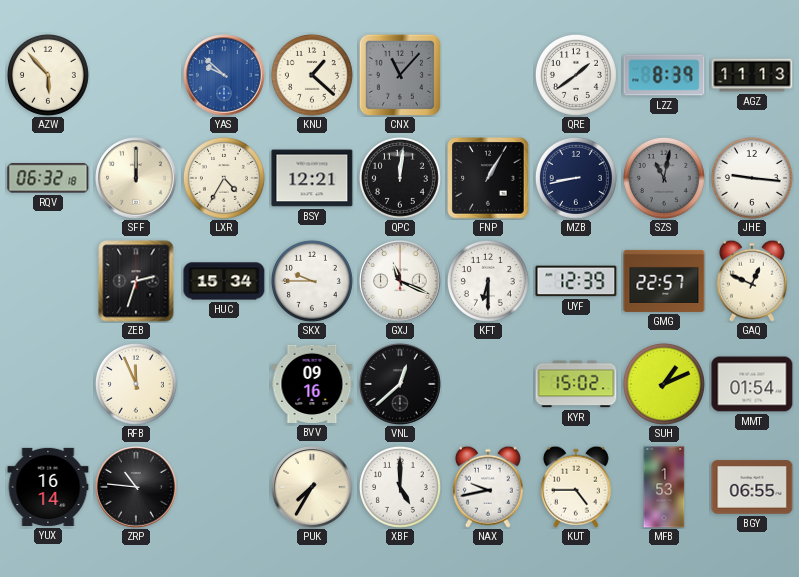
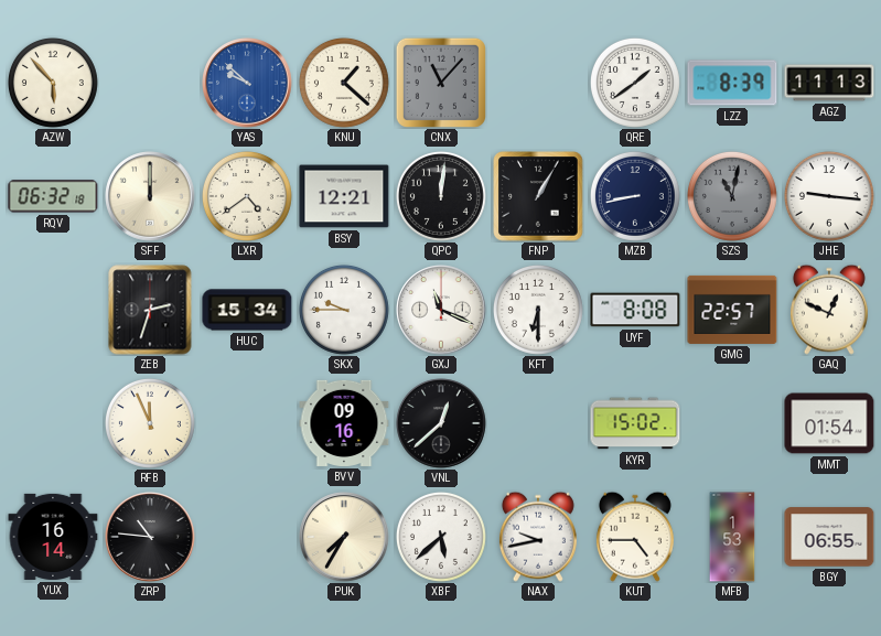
LXR: 4:35 -> 4:39 (247, 196)
UYF: 12:39 -> 8:08 (635, 310)
SUH: 1:11 -> none (664, 384)
XBF: 5:00 -> 5:38 (441, 537)
